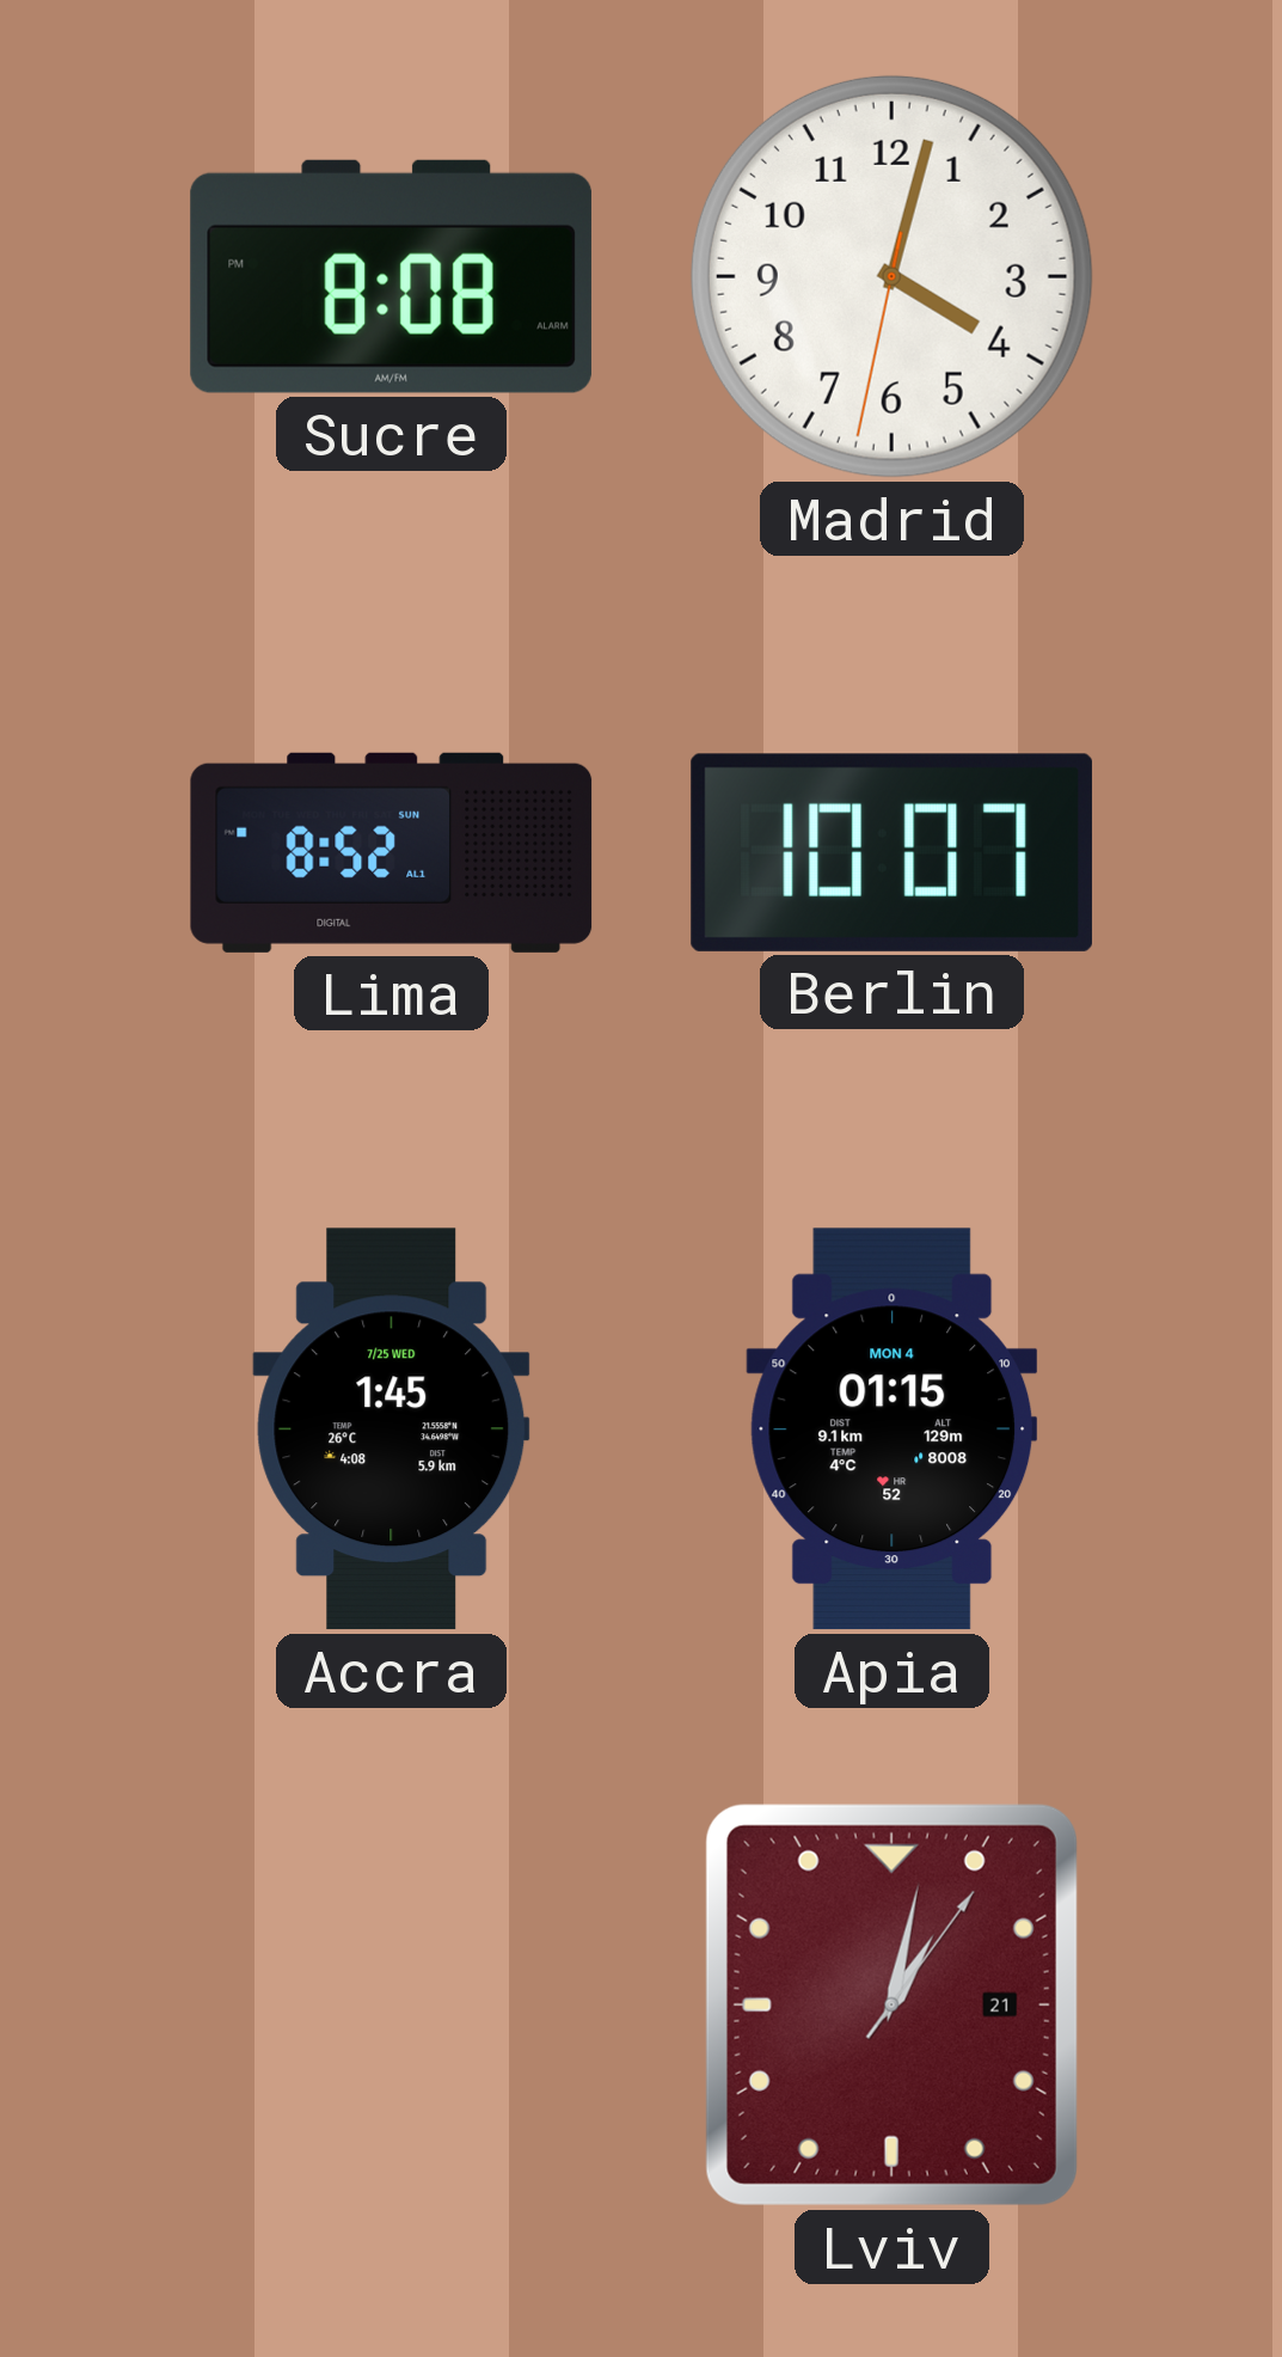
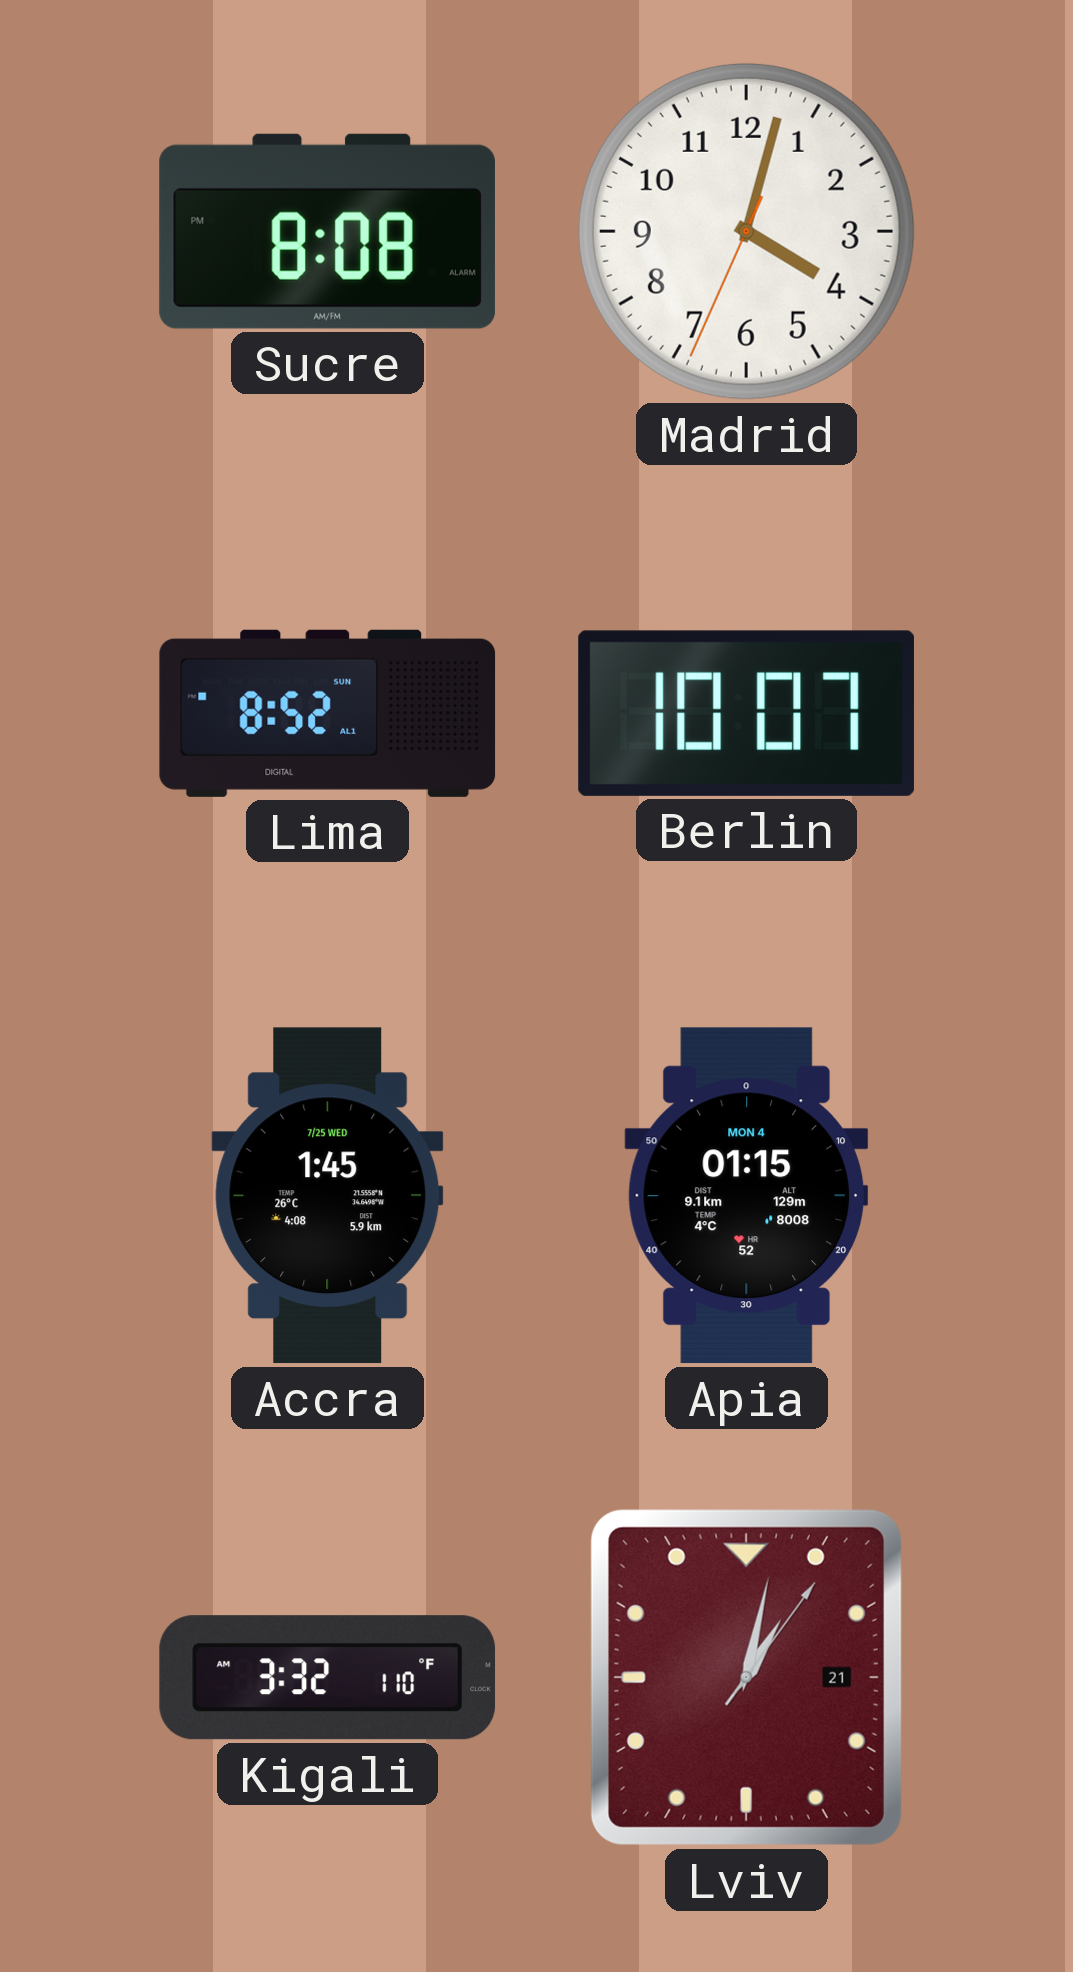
Madrid: 4:02:32 -> 4:02:34 (746, 231)
Kigali: none -> 3:32 (328, 1678)
